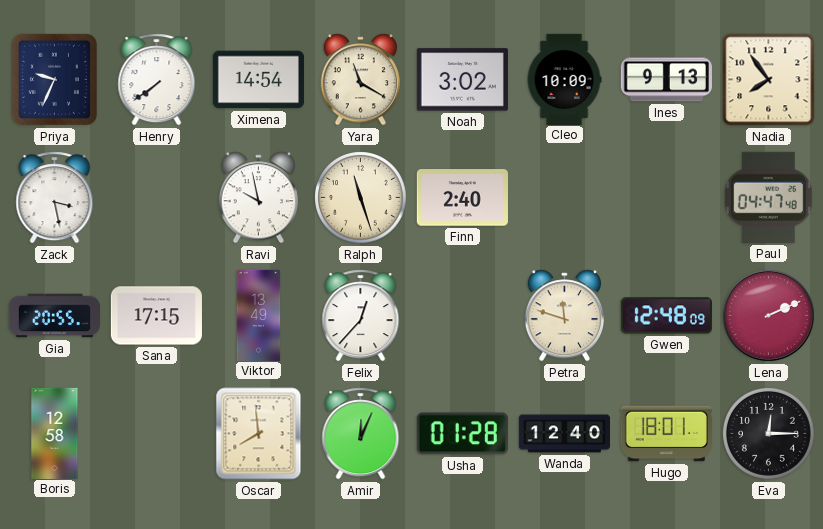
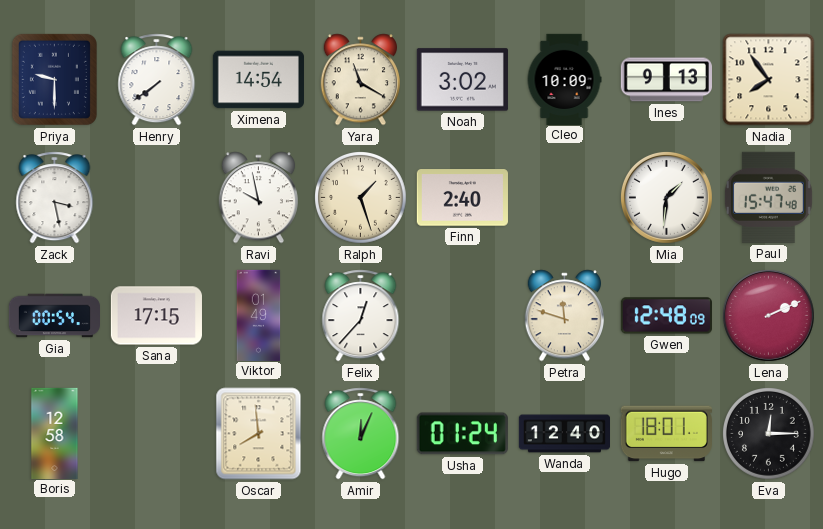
Priya: 9:34 -> 9:30 (54, 79)
Ralph: 11:27 -> 1:27 (361, 198)
Mia: none -> 1:31 (666, 197)
Paul: 04:47 -> 15:47 (768, 197)
Gia: 20:55 -> 00:54 (54, 316)
Viktor: 13:49 -> 01:49 (259, 315)
Usha: 01:28 -> 01:24 (462, 434)
